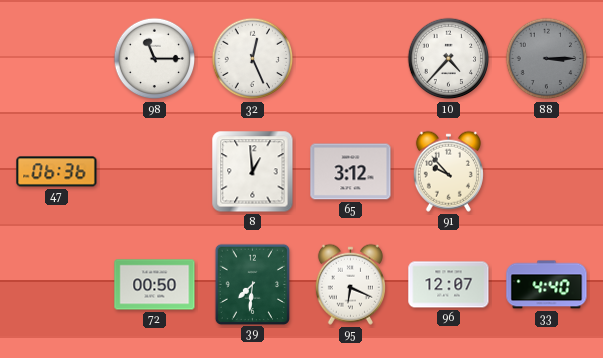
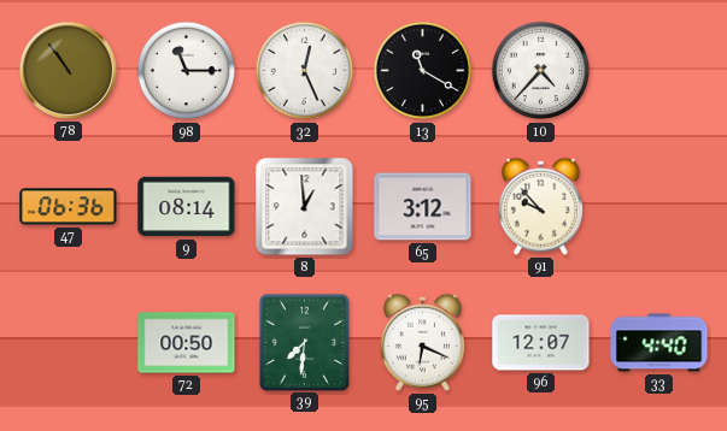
78: none -> 10:54 (68, 70)
13: none -> 11:20 (423, 71)
88: 3:15 -> none (547, 59)
9: none -> 08:14 (187, 207)
